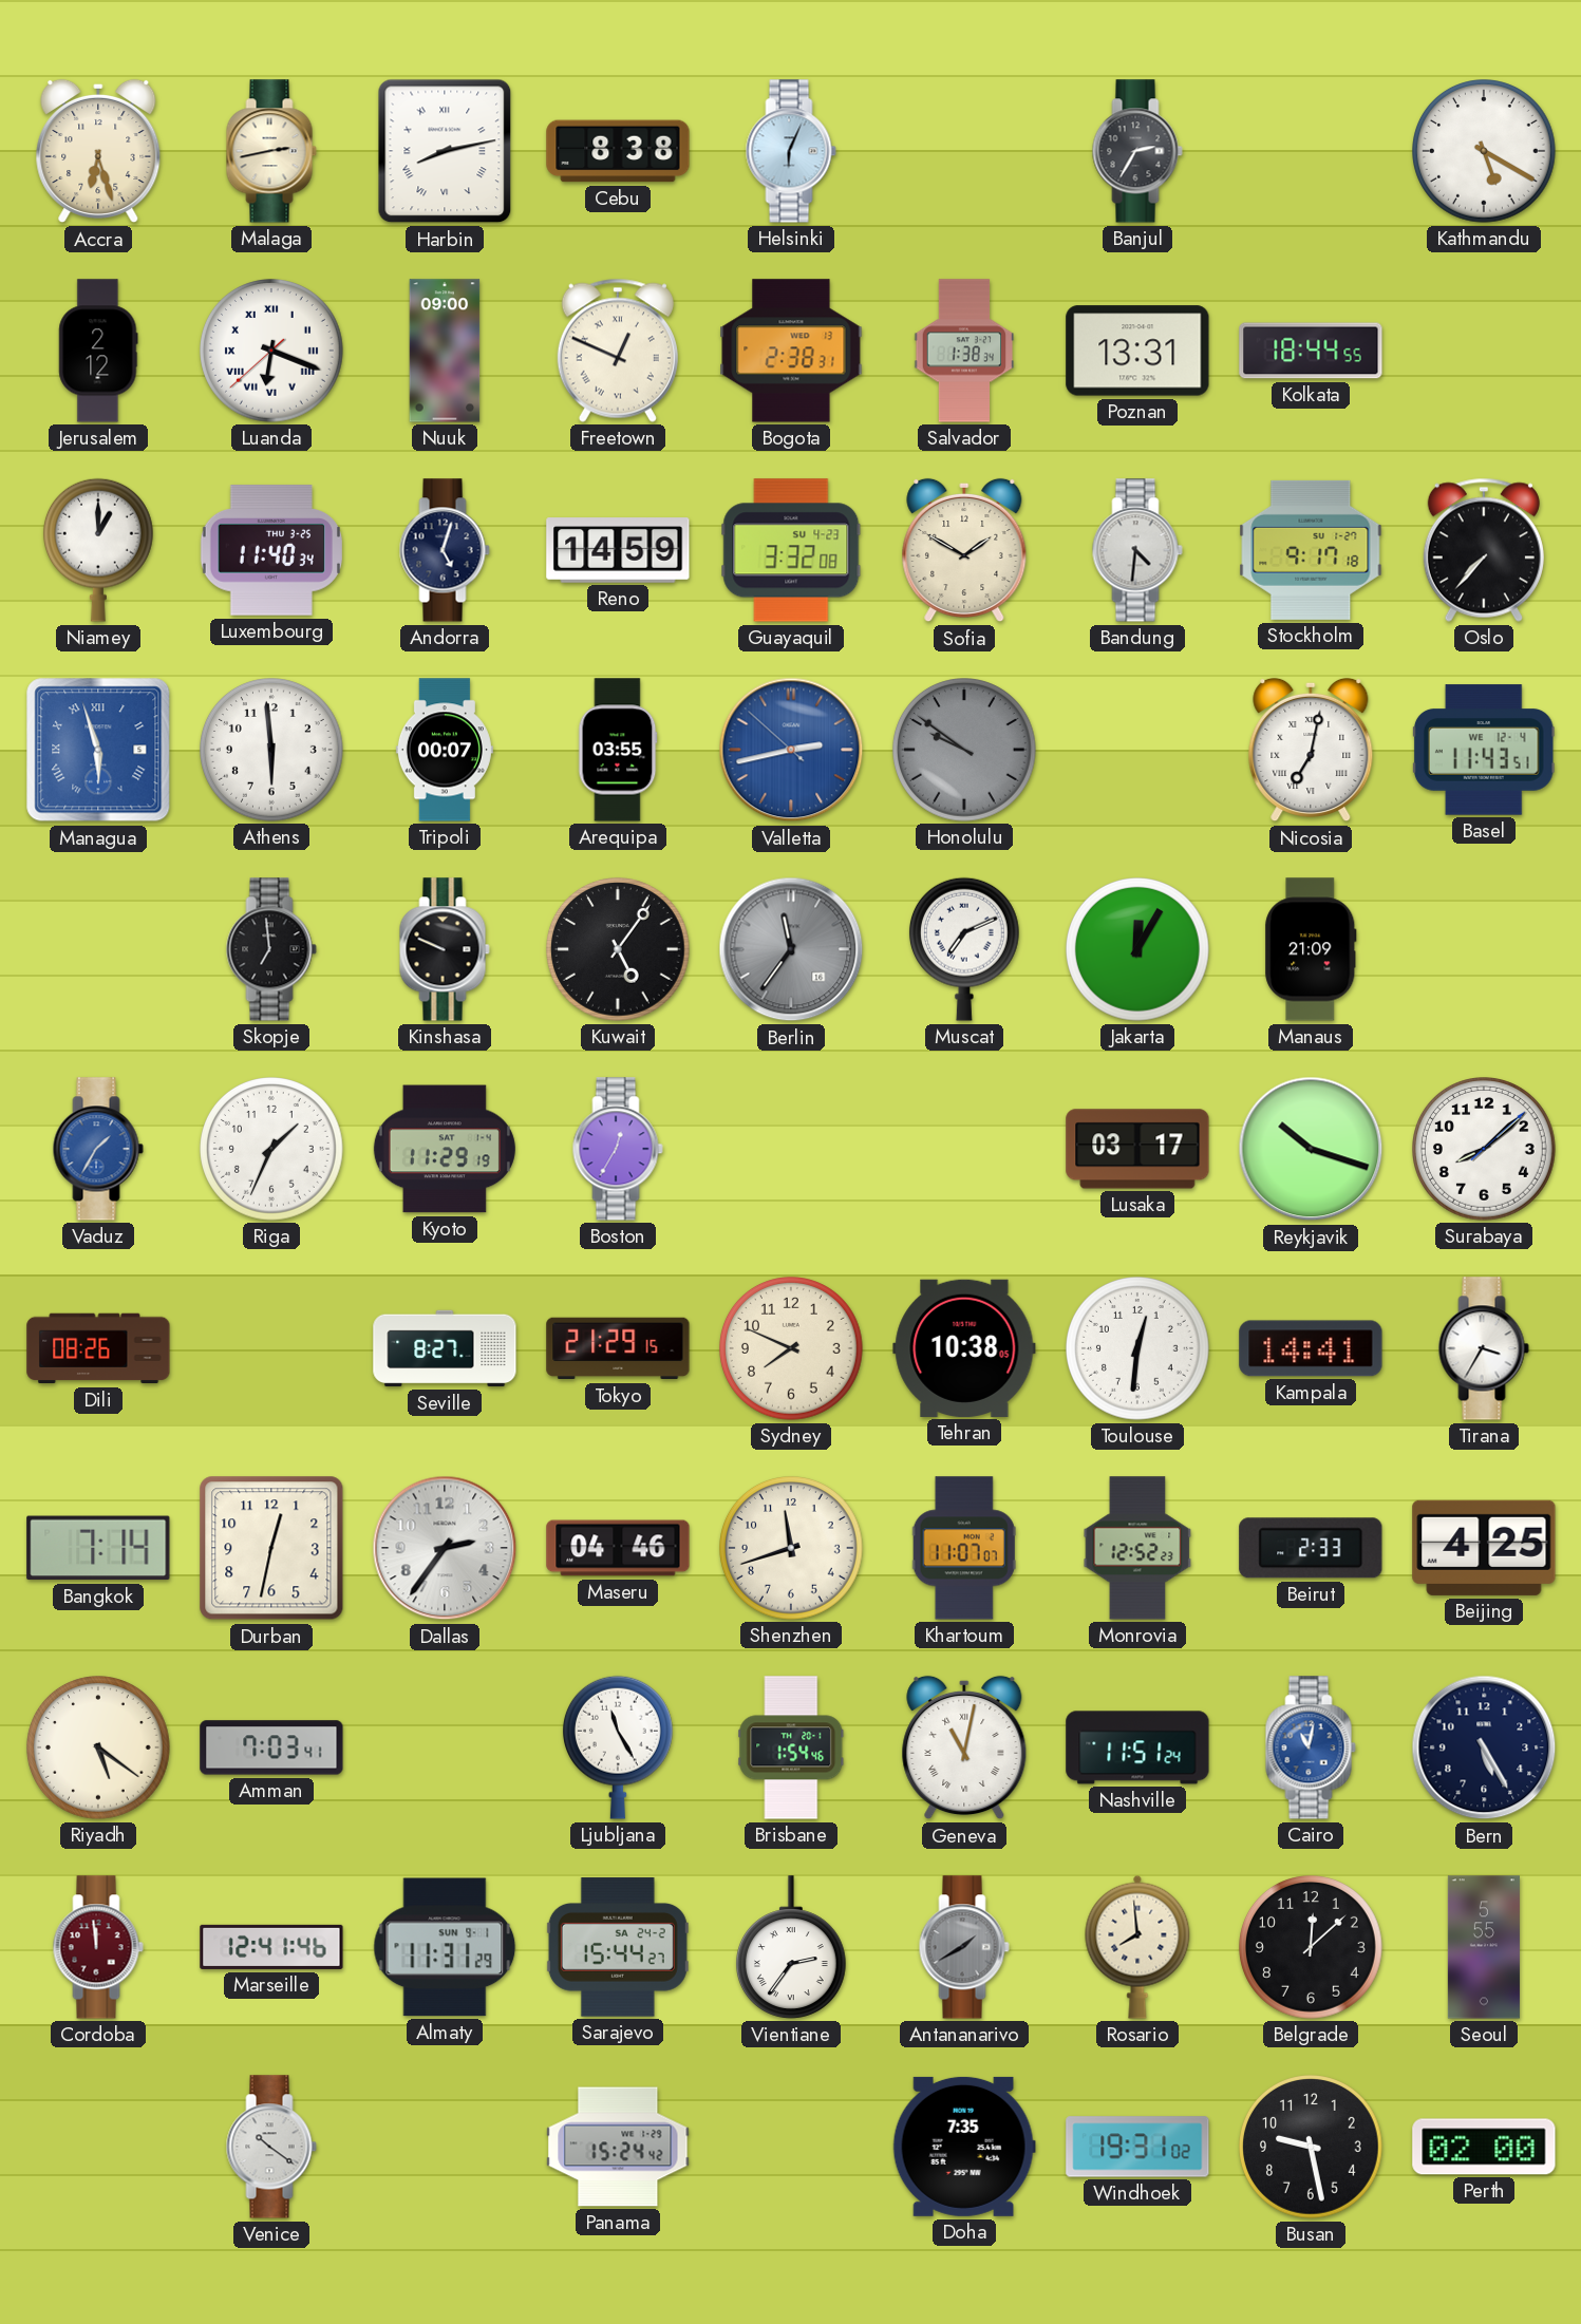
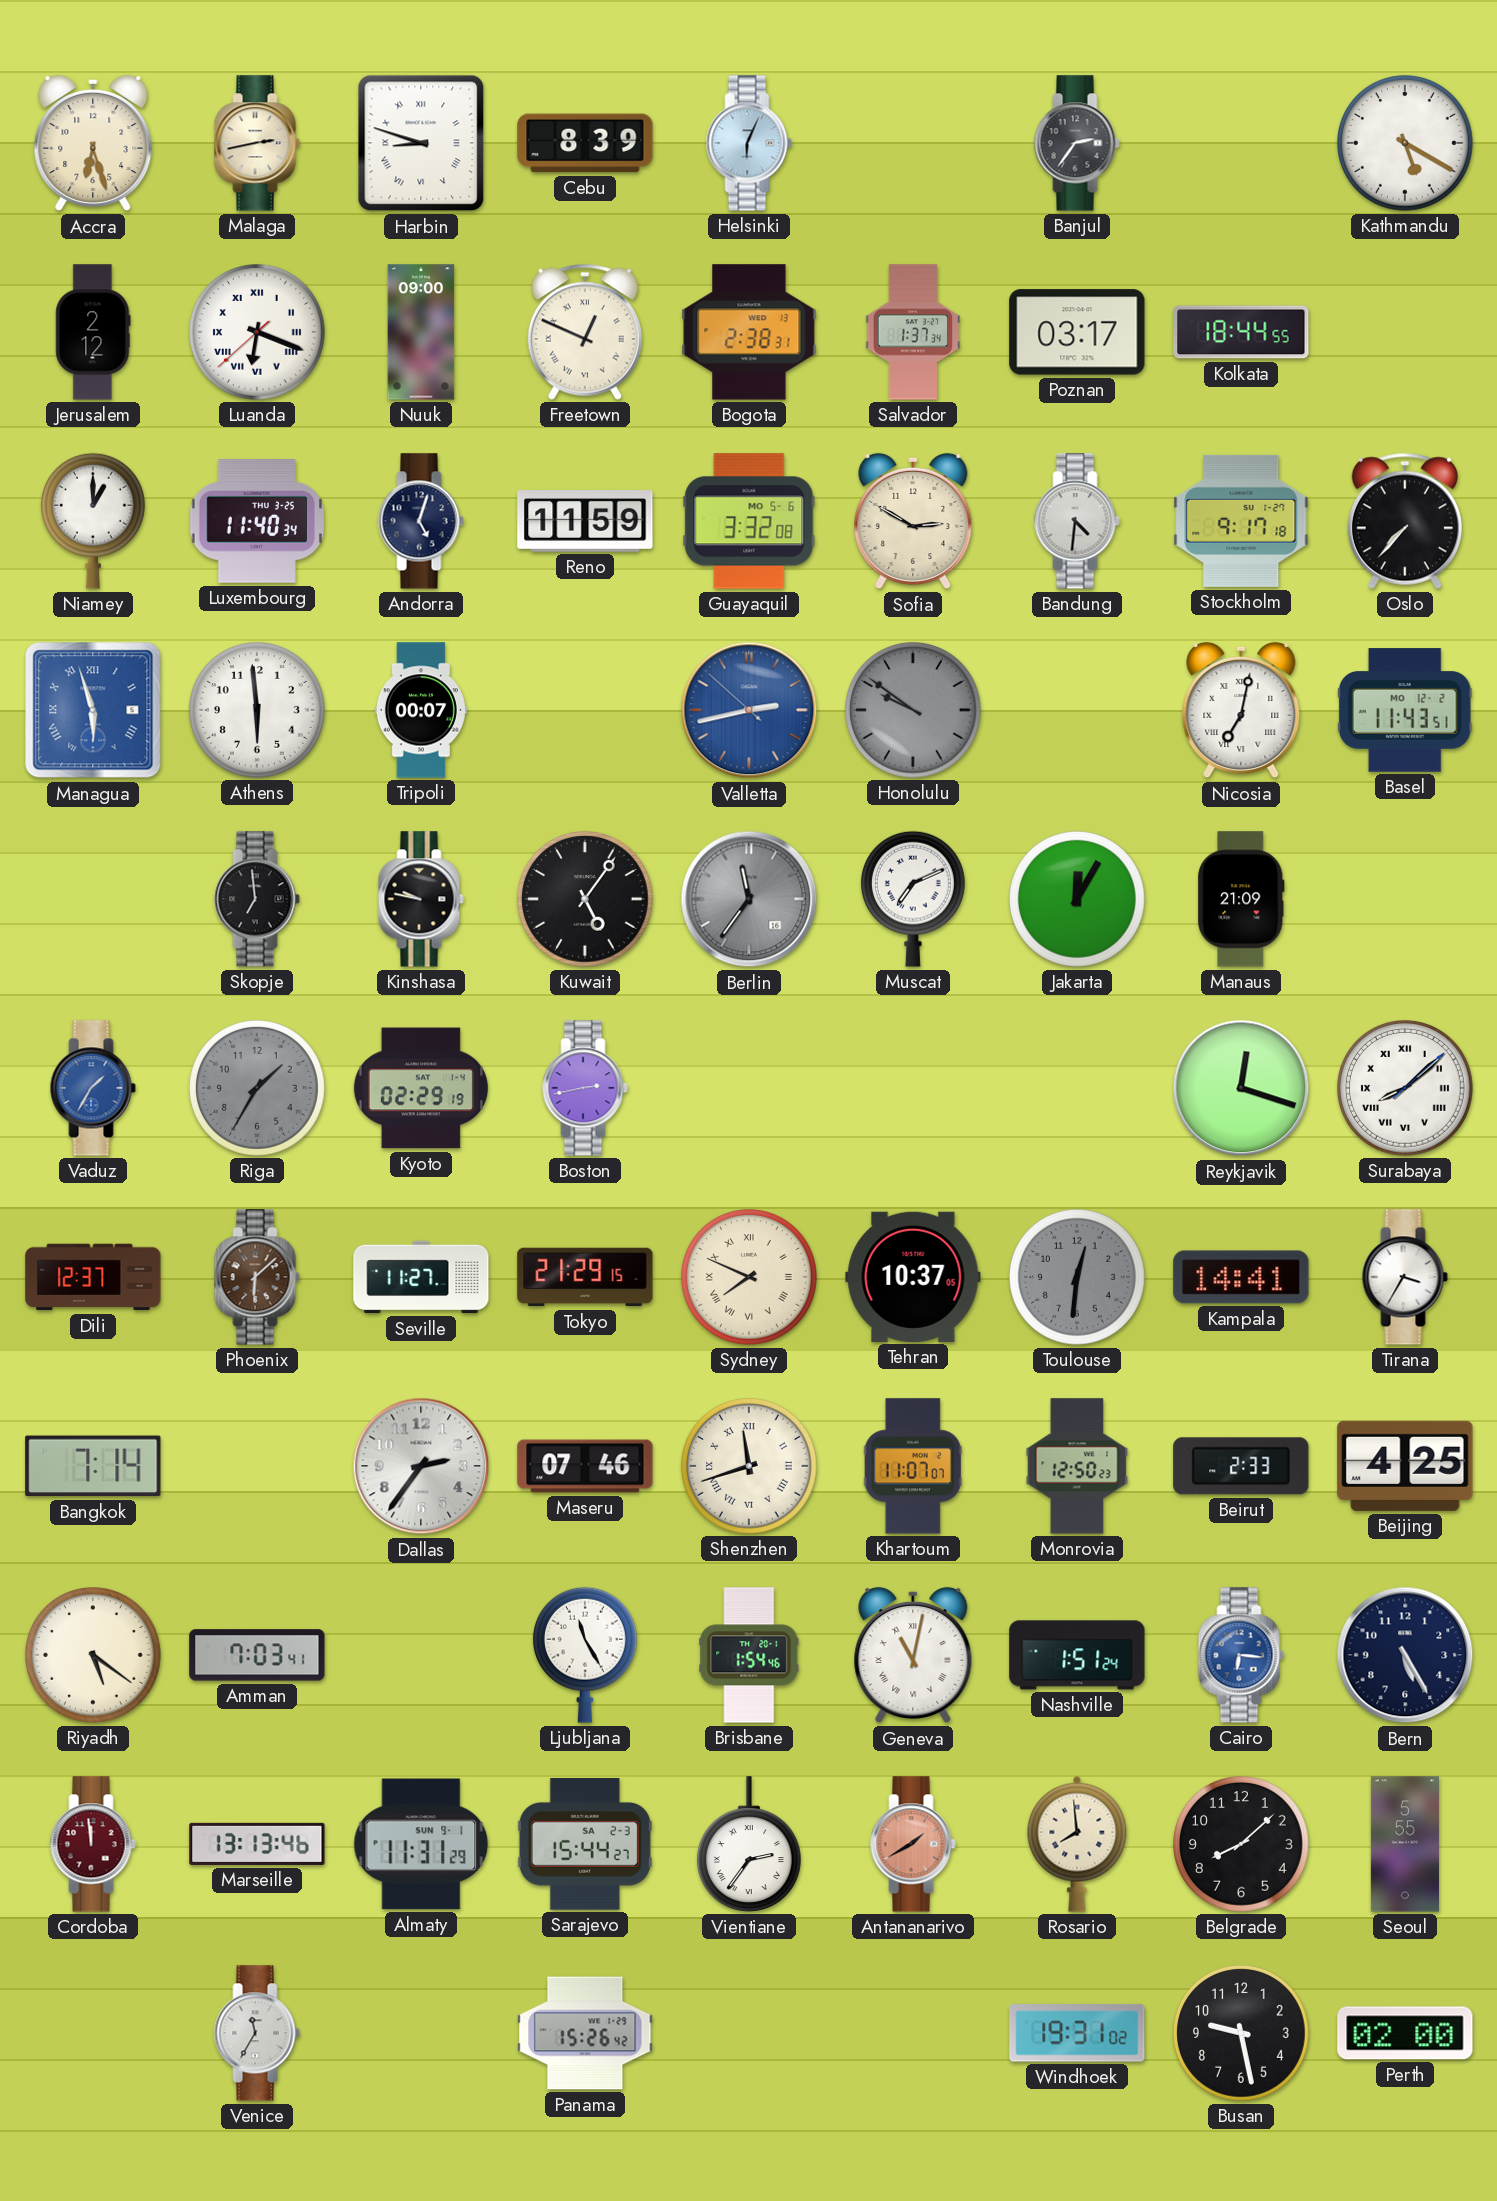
Harbin: 8:13 -> 8:48 (421, 143)
Cebu: 8:38 -> 8:39 (585, 143)
Banjul: 2:35 -> 2:36 (1077, 143)
Salvador: 1:38 -> 1:37 (913, 332)
Poznan: 13:31 -> 03:17 (1077, 332)
Reno: 14:59 -> 11:59 (585, 521)
Guayaquil date: SU 4-23 -> MO 5-6 (749, 521)
Sofia: 1:50 -> 2:50 (913, 521)
Arequipa: 03:55 -> none (618, 750)
Basel date: WE 12-4 -> MO 12-2 (1405, 710)
Kinshasa: 9:49 -> 9:47 (421, 899)
Riga: 1:34 -> 1:35 (258, 1089)
Riga dial: white -> grey (258, 1089)
Kyoto: 11:29 -> 02:29 (421, 1088)
Boston: 12:35 -> 2:43 (585, 1088)
Lusaka: 03:17 -> none (1137, 1149)
Reykjavik: 10:18 -> 12:18 (1241, 1088)
Surabaya numerals: Arabic -> Roman (1406, 1089)
Dili: 08:26 -> 12:37 (93, 1277)
Phoenix: none -> 6:08 (257, 1277)
Seville: 8:27 -> 11:27 (421, 1277)
Sydney numerals: Arabic -> Roman (750, 1278)
Tehran: 10:38 -> 10:37 (913, 1277)
Toulouse dial: white -> grey (1078, 1278)
Durban: 12:32 -> none (271, 1548)
Maseru: 04:46 -> 07:46 (585, 1466)
Shenzhen numerals: Arabic -> Roman (750, 1467)
Monrovia: 12:52 -> 12:50 (1077, 1466)
Nashville: 11:51 -> 1:51 (1077, 1655)
Cairo: 11:02 -> 6:16 (1241, 1655)
Marseille: 12:41 -> 13:13 (257, 1844)
Sarajevo date: SA 24-2 -> SA 2-3 (585, 1844)
Antananarivo dial: grey -> salmon (913, 1844)
Belgrade: 12:08 -> 8:08 (1242, 1845)
Venice: 10:21 -> 11:35 (257, 2033)
Panama: 15:24 -> 15:26 (585, 2033)
Doha: 7:35 -> none (964, 2147)
